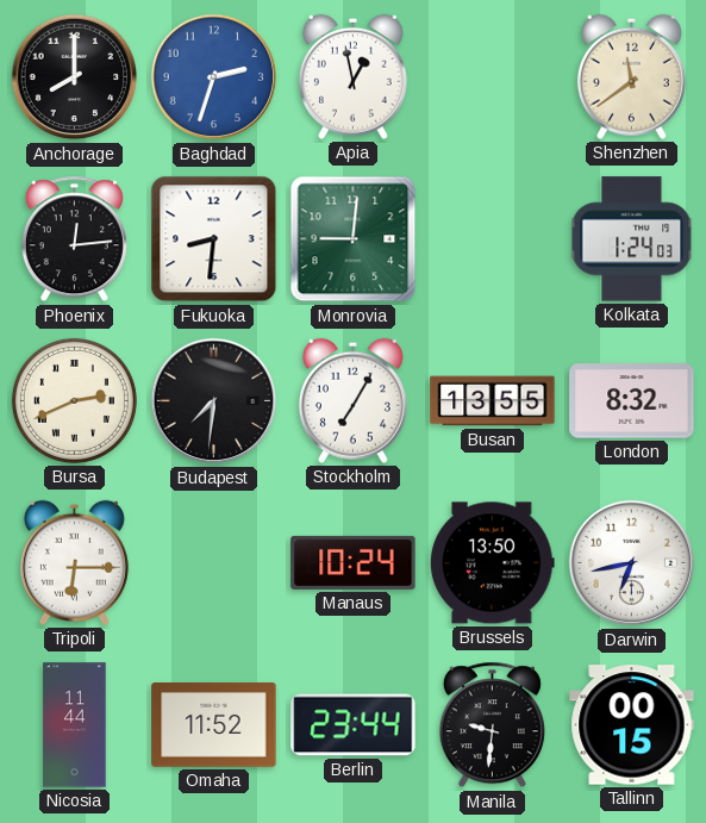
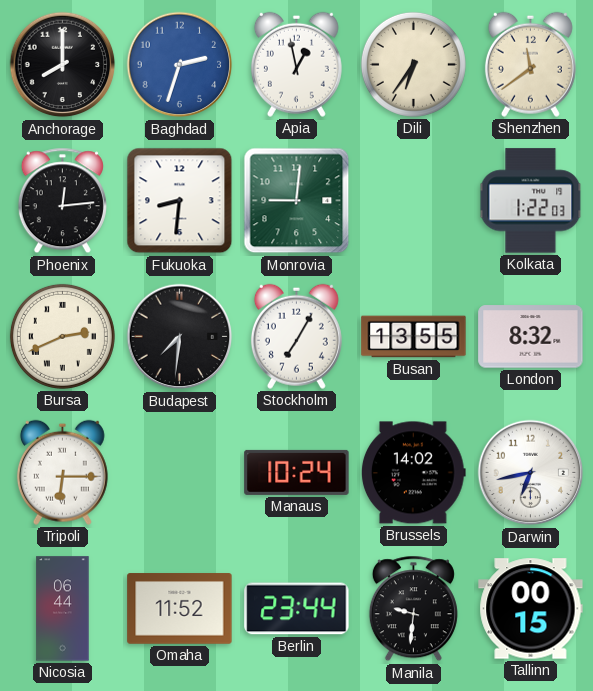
Dili: none -> 6:36 (413, 64)
Kolkata: 1:24 -> 1:22 (531, 201)
Brussels: 13:50 -> 14:02 (414, 473)
Nicosia: 11:44 -> 06:44 (63, 609)
